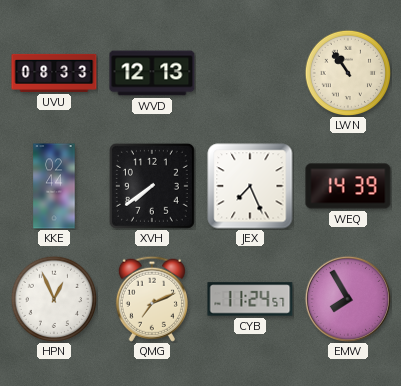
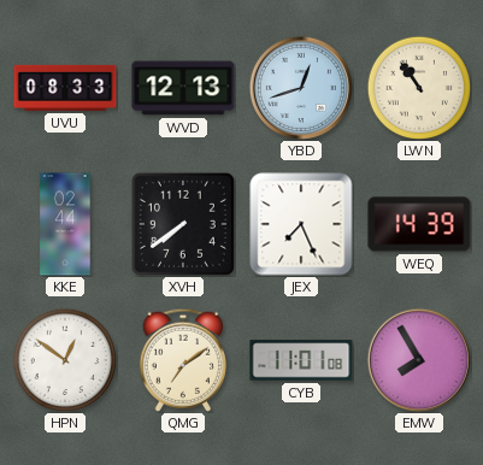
YBD: none -> 12:42 (301, 88)
HPN: 12:56 -> 12:51 (64, 359)
QMG: 7:11 -> 7:09 (183, 360)
CYB: 11:24 -> 11:01 (301, 360)
